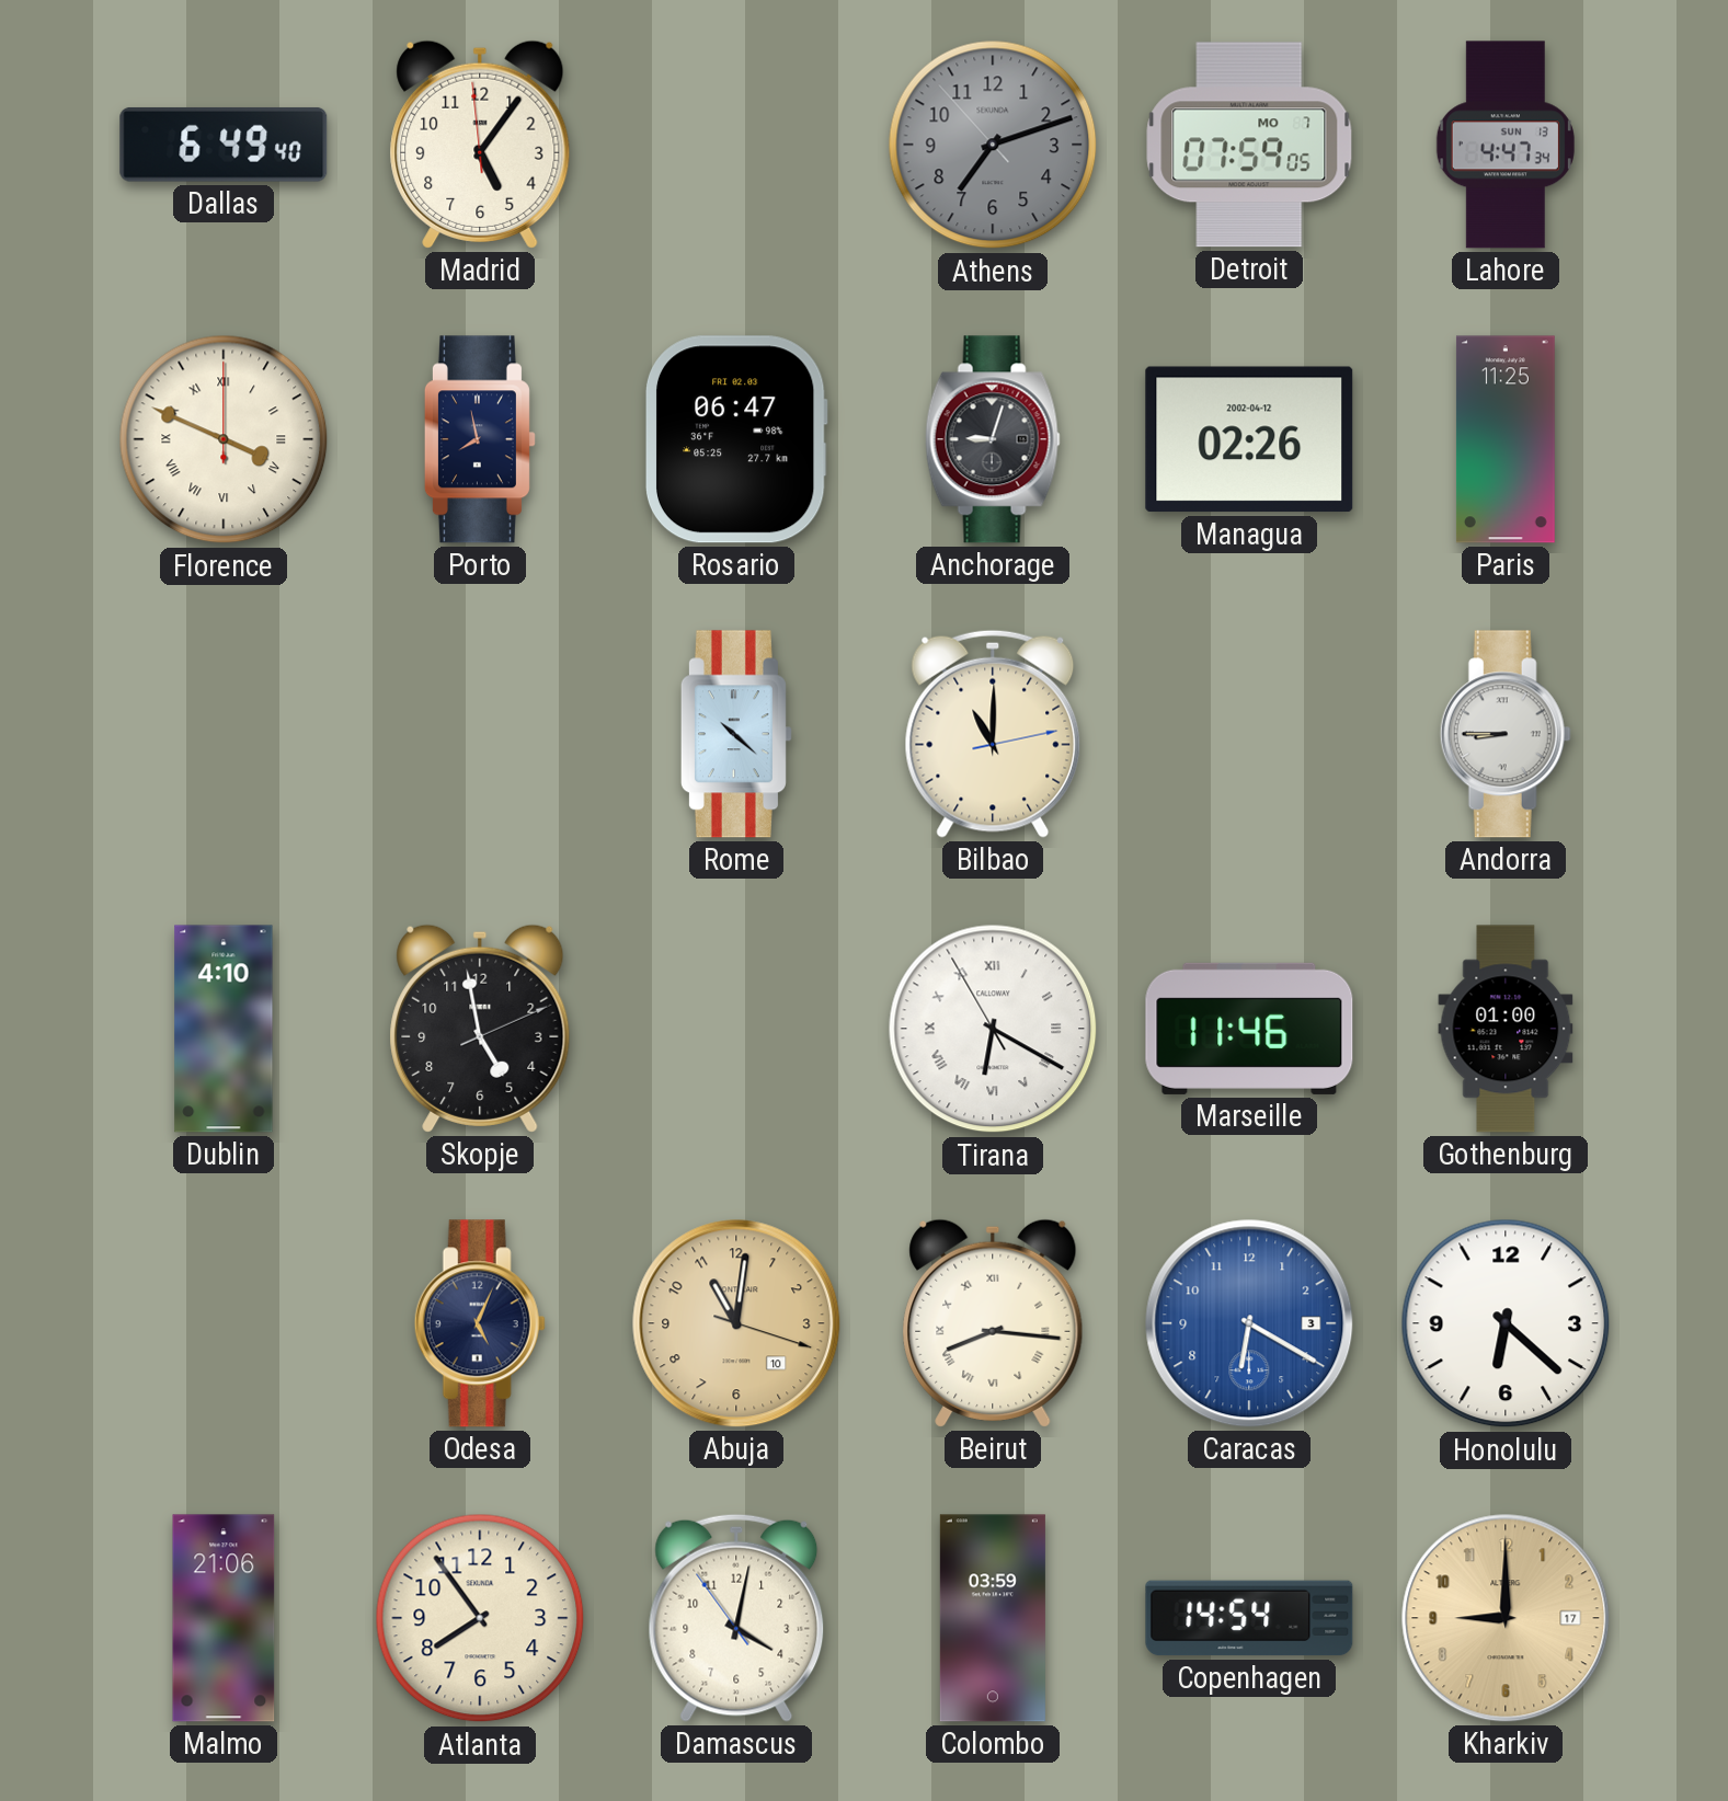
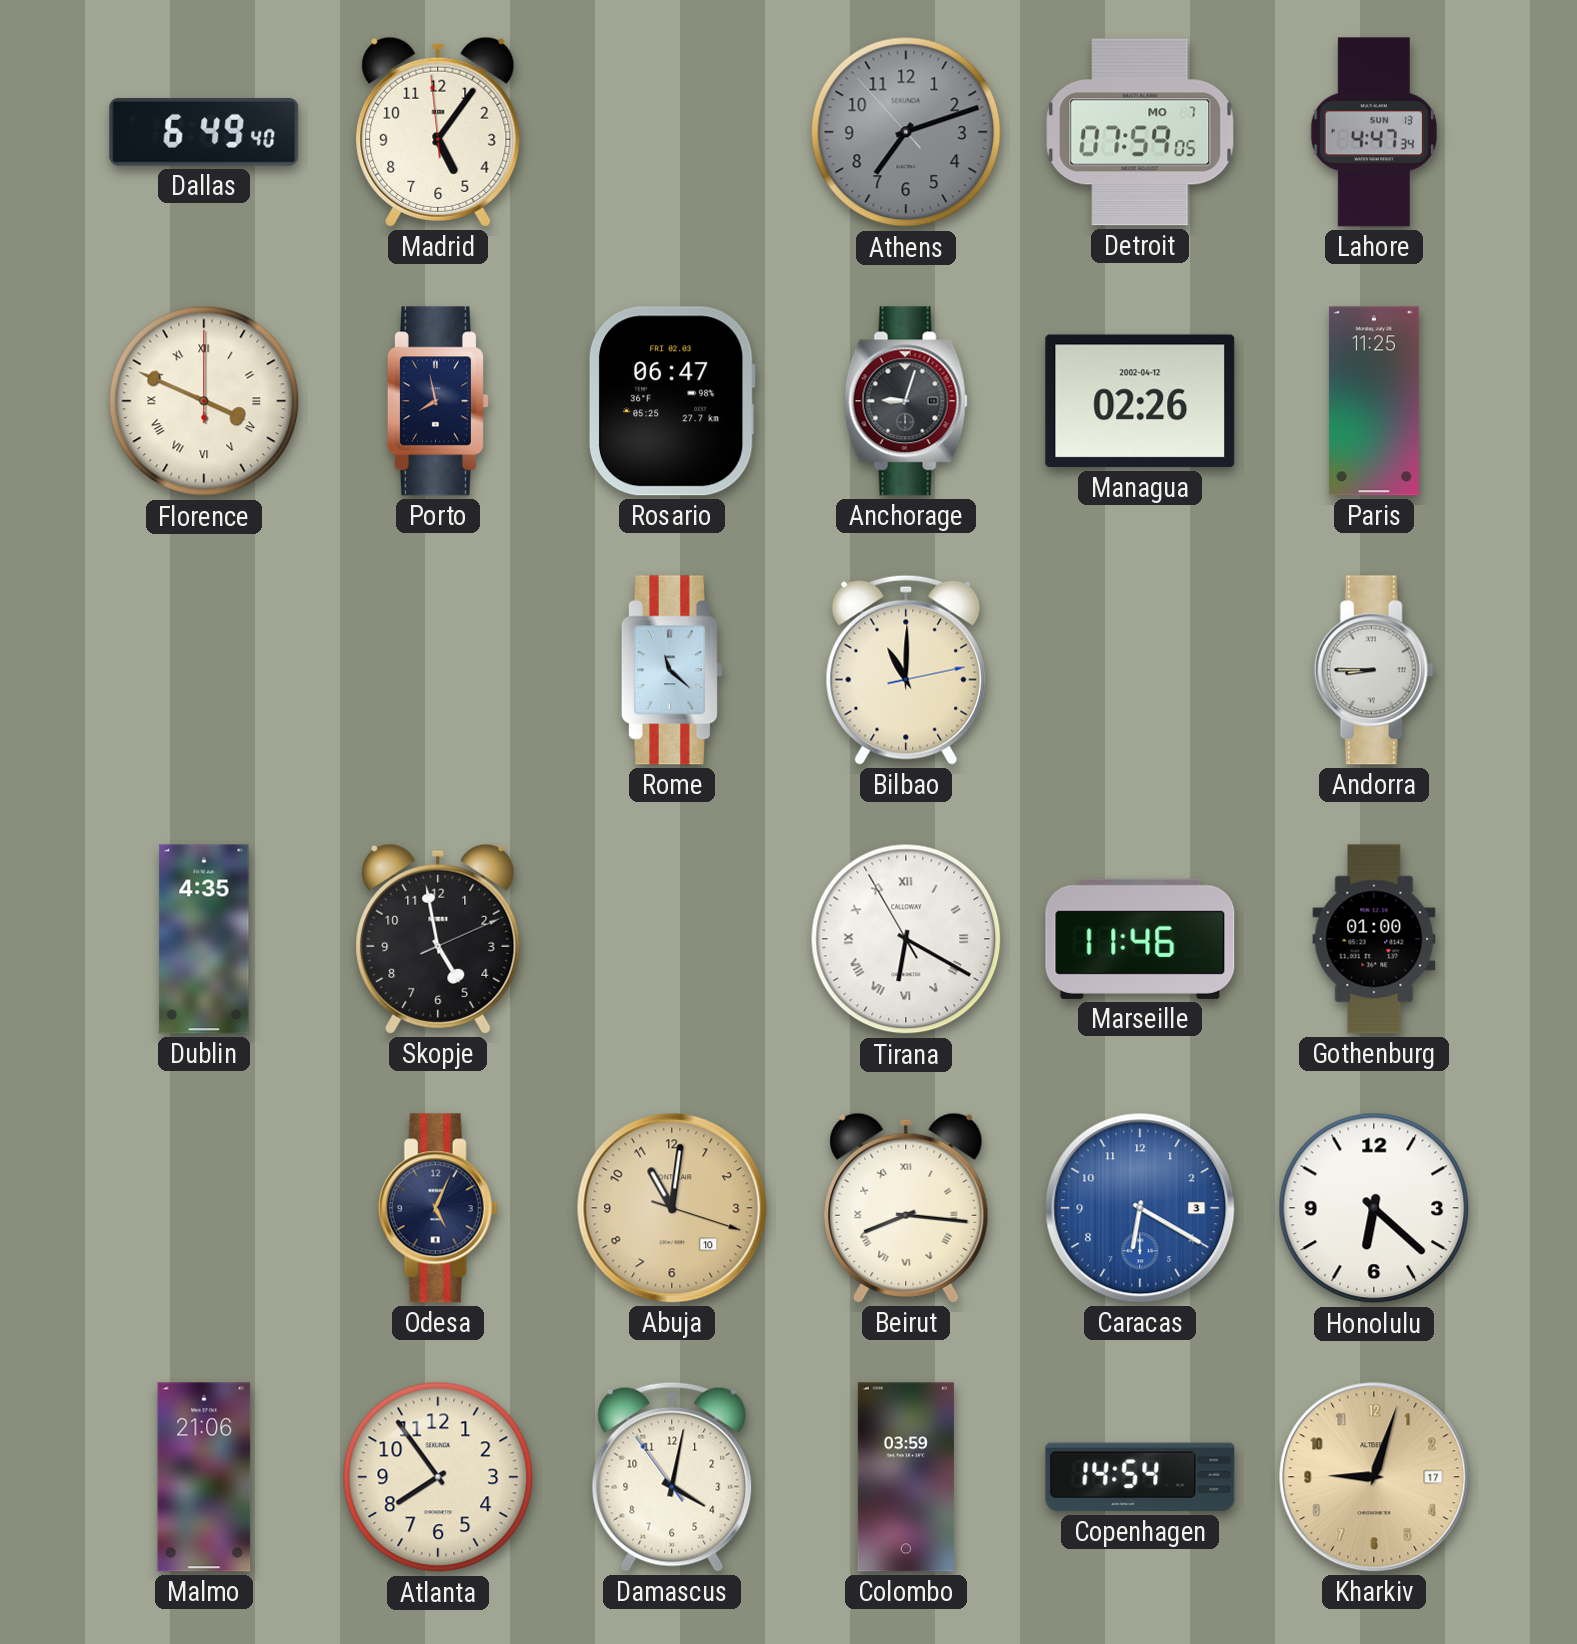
Rome: 10:22 -> 11:22 (672, 670)
Dublin: 4:10 -> 4:35 (204, 939)
Kharkiv: 9:00 -> 9:03 (1374, 1477)
